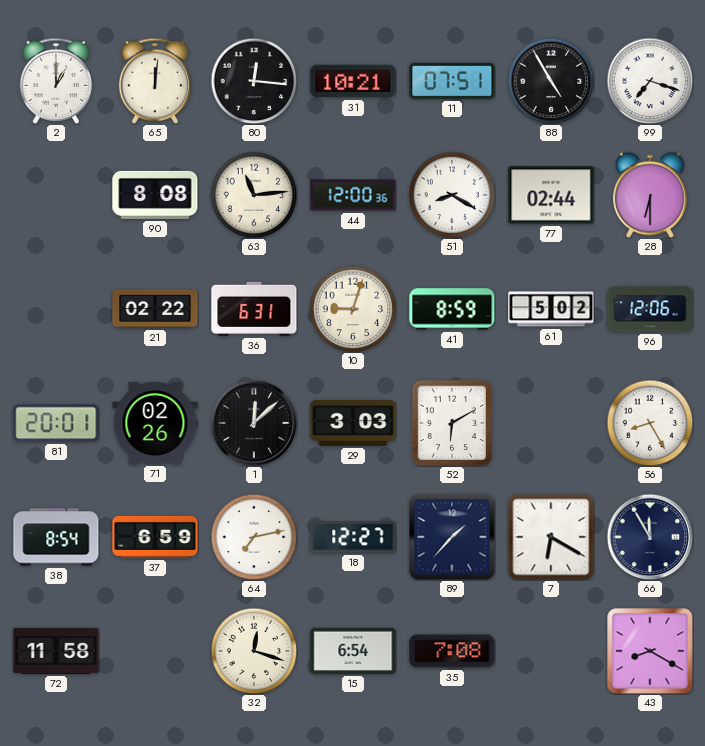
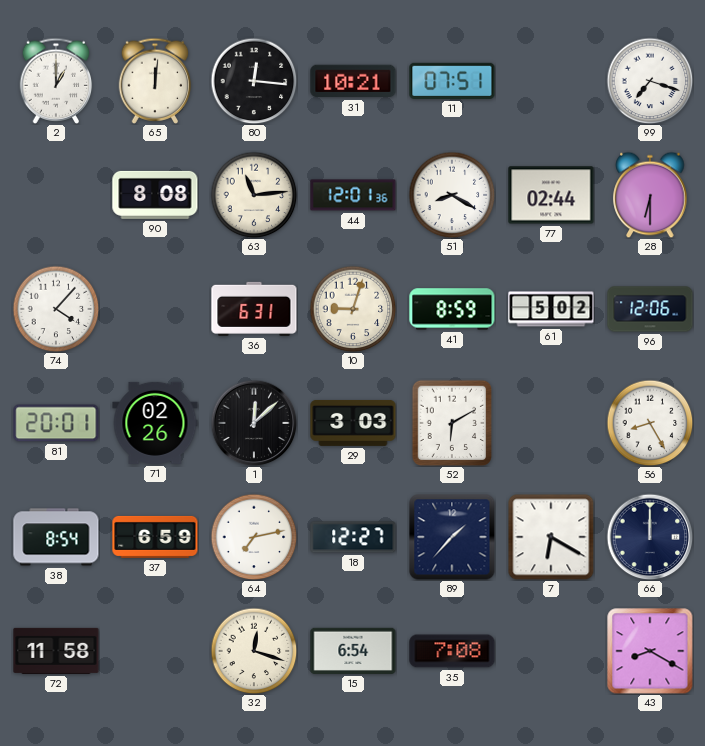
88: 4:55 -> none (551, 81)
44: 12:00 -> 12:01 (353, 195)
74: none -> 4:07 (56, 309)
21: 02:22 -> none (155, 309)
66: 11:55 -> 12:00 (650, 537)
